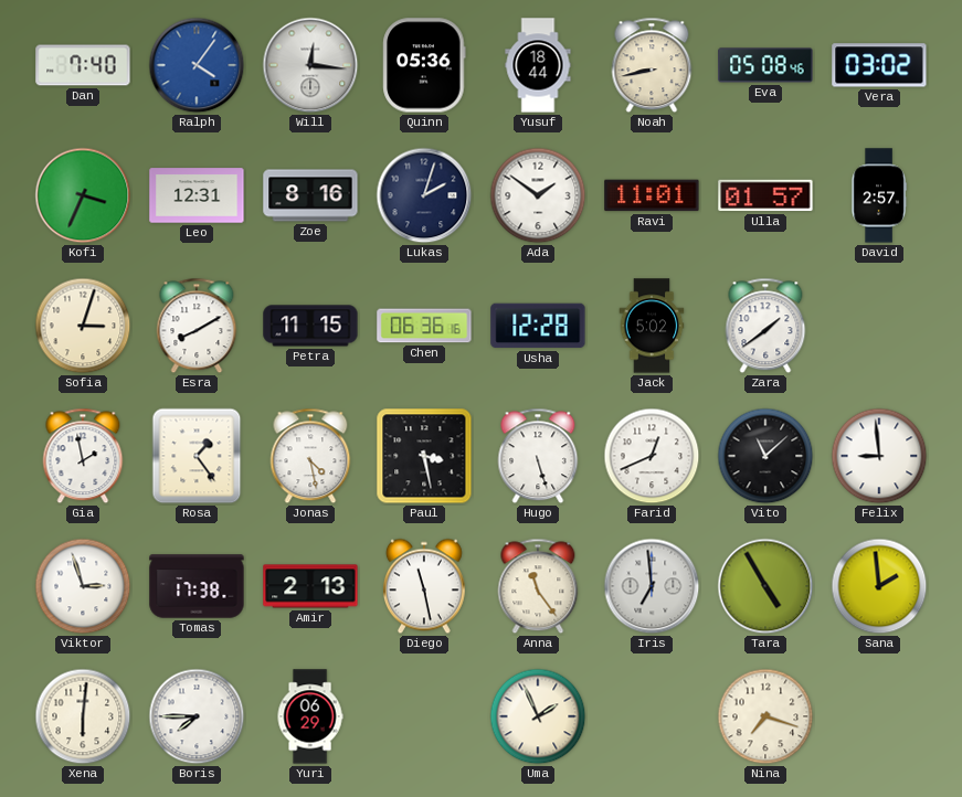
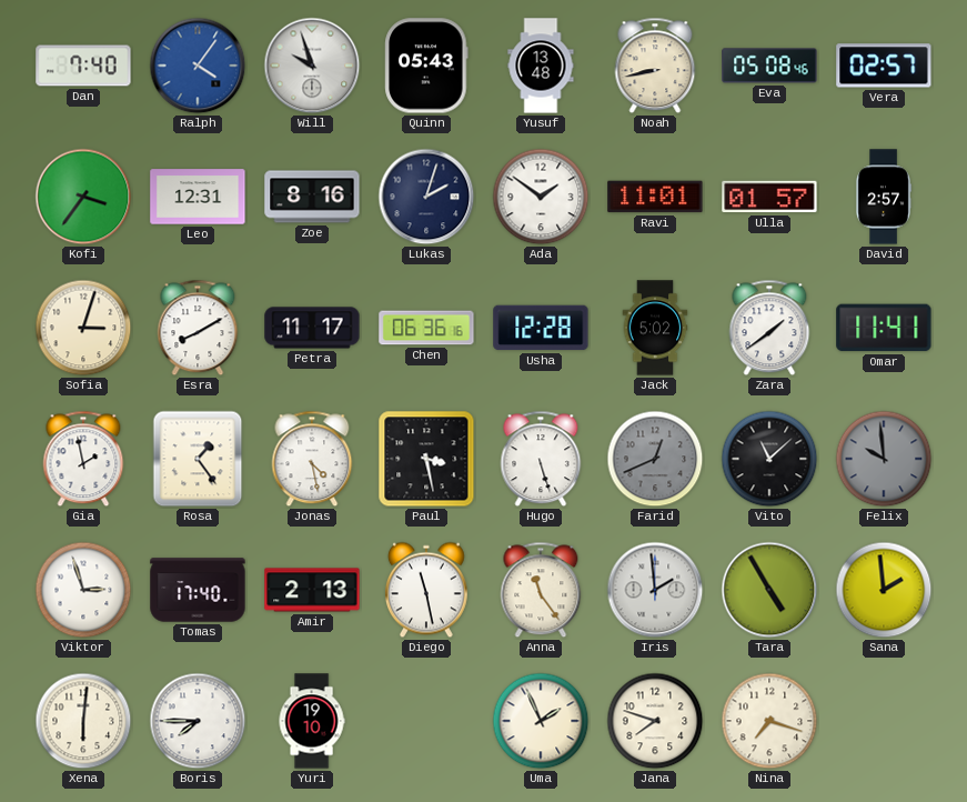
Will: 12:16 -> 9:57 (312, 66)
Quinn: 05:36 -> 05:43 (426, 66)
Yusuf: 18:44 -> 13:48 (541, 66)
Vera: 03:02 -> 02:57 (884, 66)
Kofi: 3:34 -> 3:36 (83, 197)
Petra: 11:15 -> 11:17 (312, 328)
Omar: none -> 11:41 (884, 328)
Farid dial: white -> grey (655, 459)
Felix: 8:59 -> 9:59 (884, 459)
Felix dial: white -> grey (884, 459)
Tomas: 17:38 -> 17:40 (198, 590)
Iris: 6:59 -> 1:59 (655, 590)
Yuri: 06:29 -> 19:10 (312, 721)
Jana: none -> 7:48 (655, 721)
